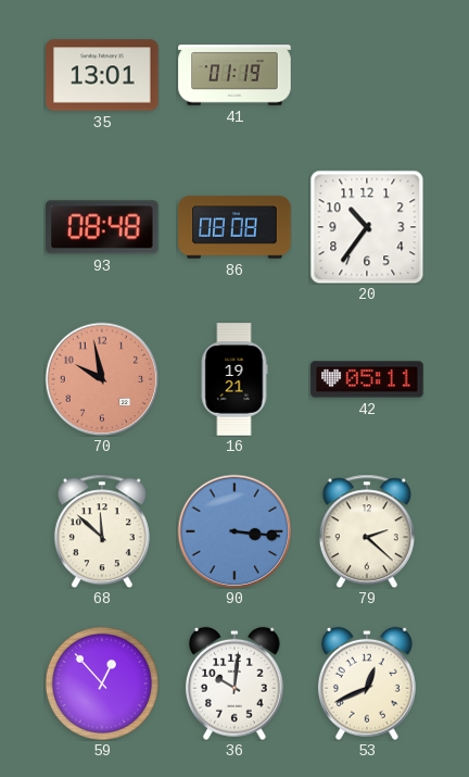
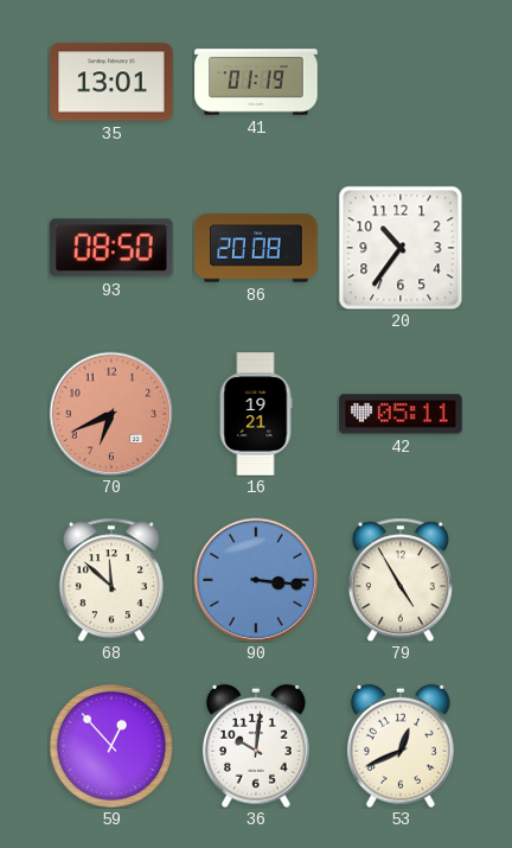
93: 08:48 -> 08:50 (113, 248)
86: 08:08 -> 20:08 (256, 248)
70: 9:58 -> 6:41 (111, 414)
79: 2:22 -> 4:55 (401, 580)
